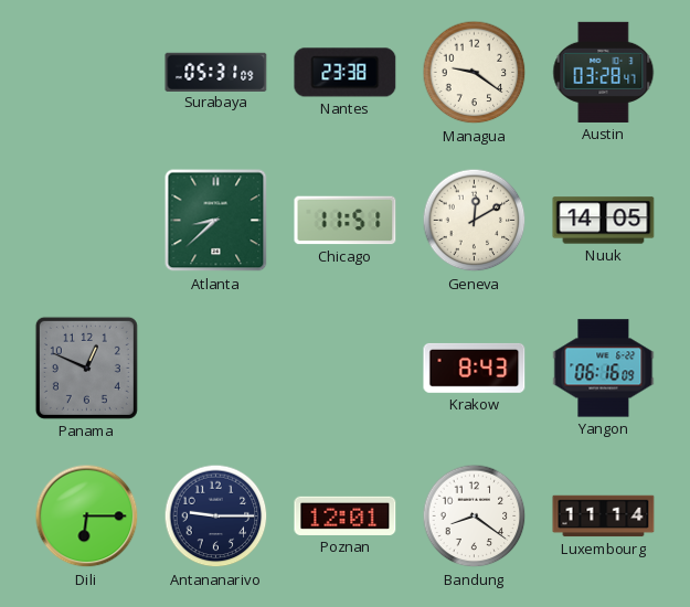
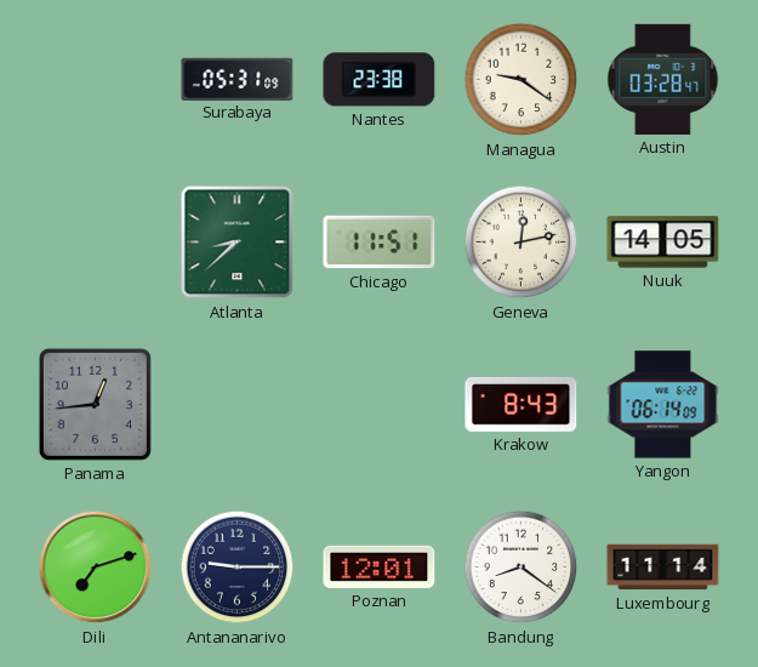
Geneva: 12:10 -> 12:13 (522, 243)
Panama: 12:49 -> 12:44 (95, 404)
Yangon: 06:16 -> 06:14 (663, 405)
Dili: 6:15 -> 7:12 (96, 568)
